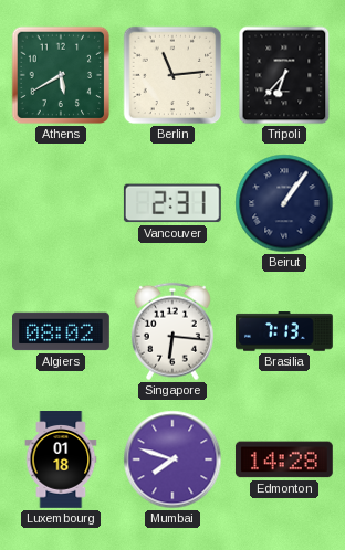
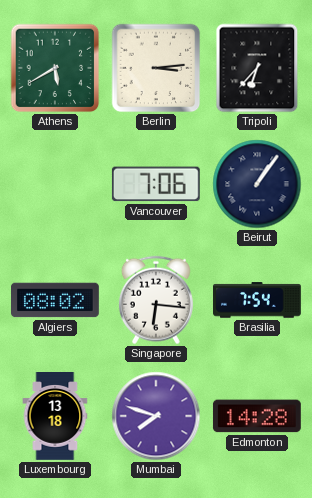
Berlin: 11:14 -> 3:14 (156, 68)
Vancouver: 2:31 -> 7:06 (156, 184)
Brasilia: 7:13 -> 7:54 (258, 300)
Luxembourg: 01:18 -> 13:18 (55, 417)
